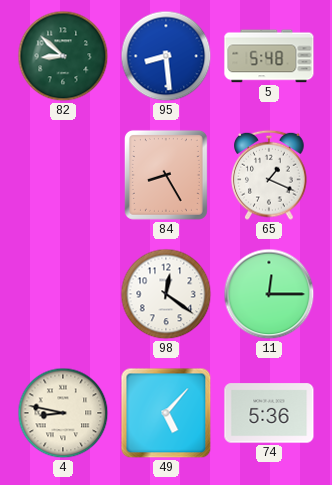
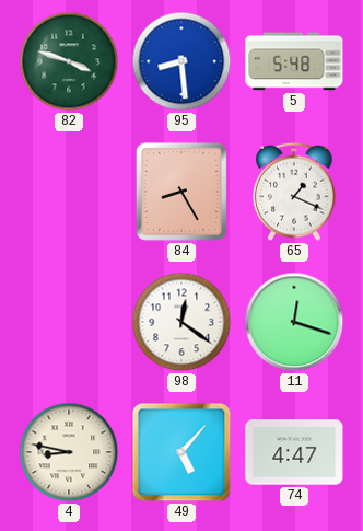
82: 8:52 -> 3:48 (69, 61)
11: 12:15 -> 12:18 (294, 322)
74: 5:36 -> 4:47 (294, 452)
